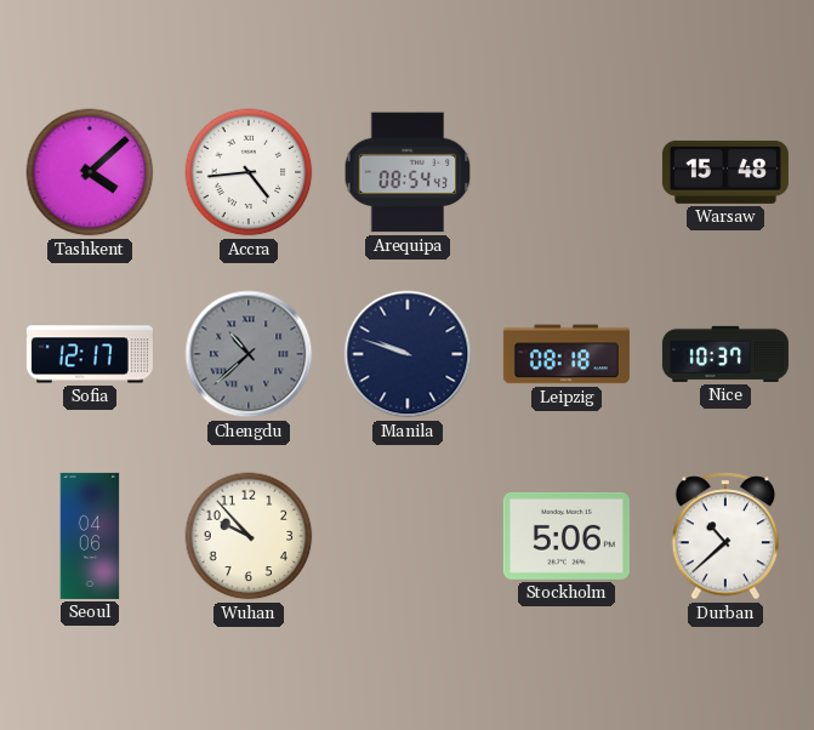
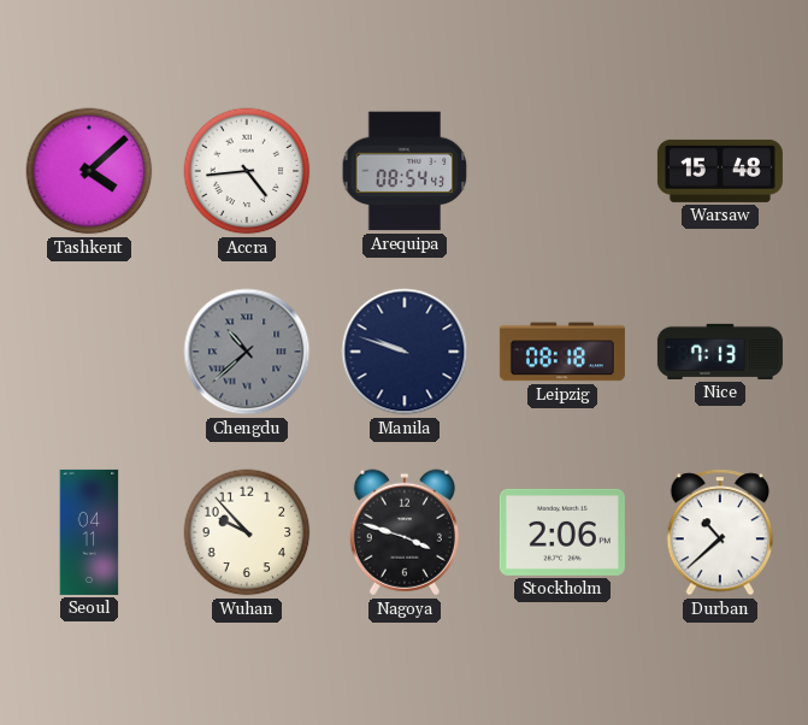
Sofia: 12:17 -> none (90, 354)
Nice: 10:37 -> 7:13 (720, 352)
Seoul: 04:06 -> 04:11 (89, 532)
Nagoya: none -> 3:48 (405, 532)
Stockholm: 5:06 -> 2:06 (562, 532)
